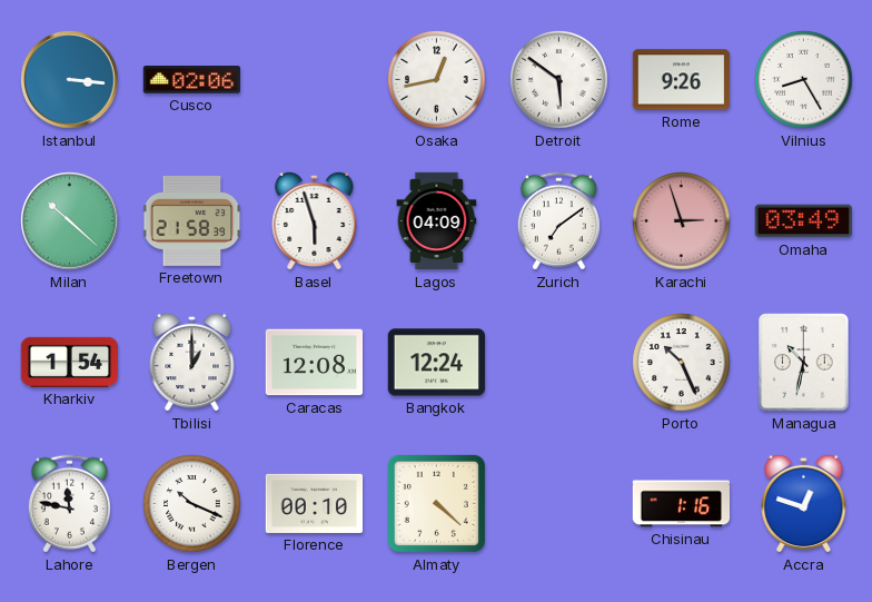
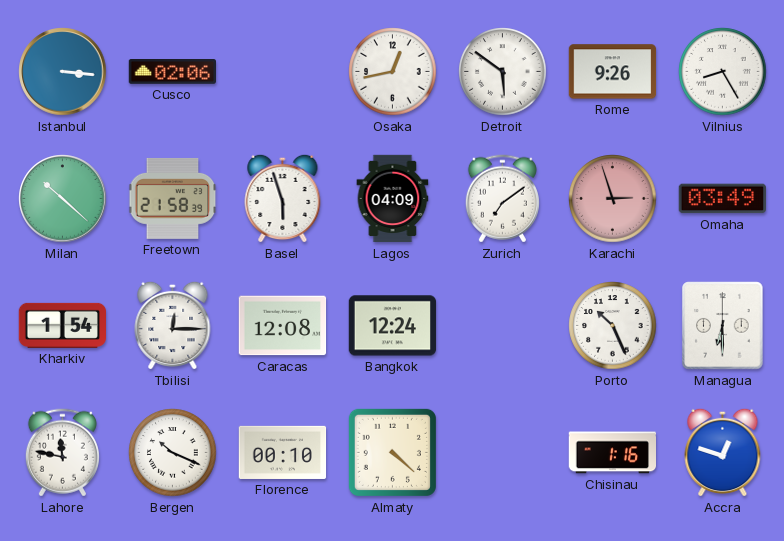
Tbilisi: 1:00 -> 12:15 (173, 325)
Managua: 10:32 -> 6:30 (723, 326)
